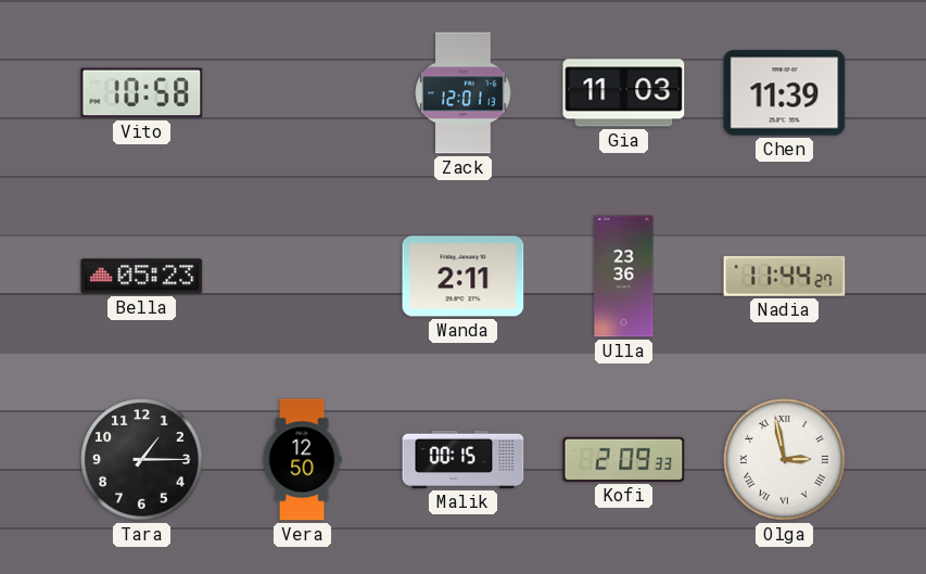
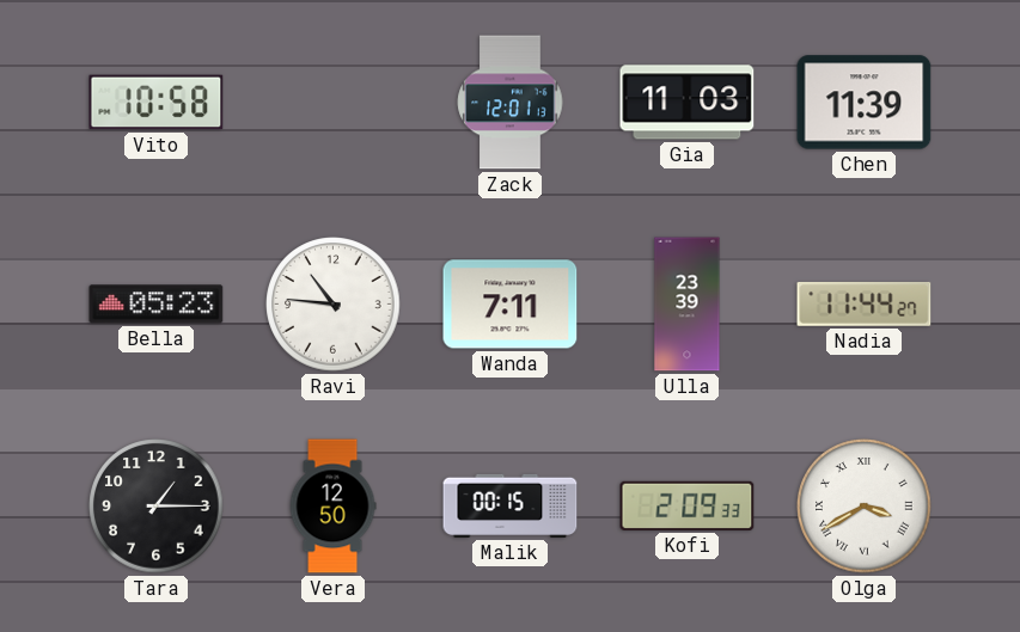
Ravi: none -> 10:46 (334, 305)
Wanda: 2:11 -> 7:11 (511, 305)
Ulla: 23:36 -> 23:39 (688, 305)
Olga: 2:58 -> 3:40 (865, 507)
